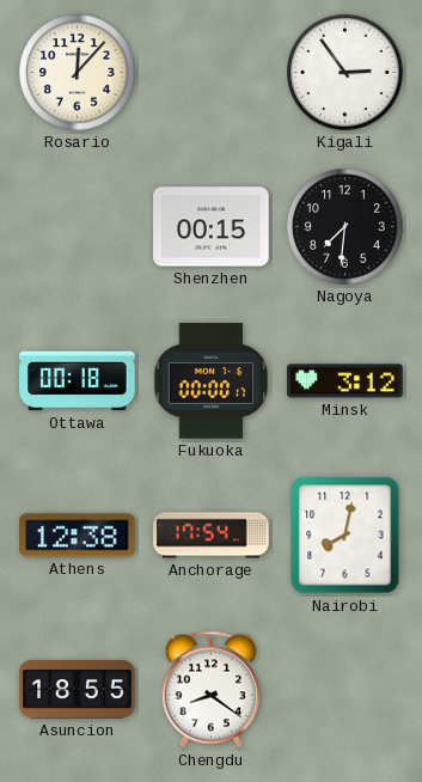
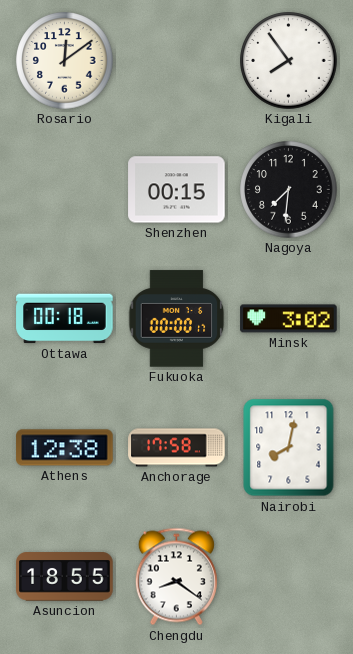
Rosario: 12:07 -> 12:09 (65, 61)
Kigali: 2:54 -> 7:54 (289, 61)
Minsk: 3:12 -> 3:02 (289, 319)
Anchorage: 17:54 -> 17:58 (177, 448)
